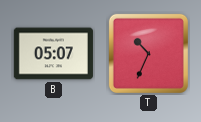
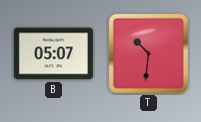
T: 10:34 -> 10:31 (148, 53)
